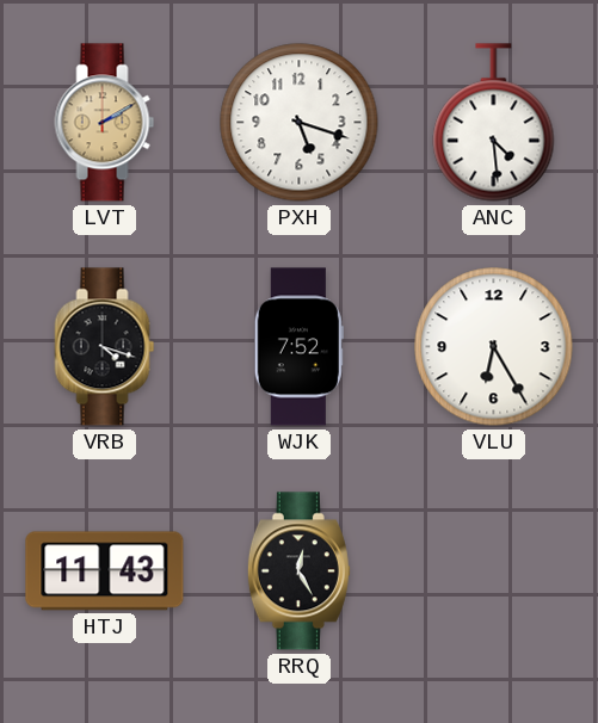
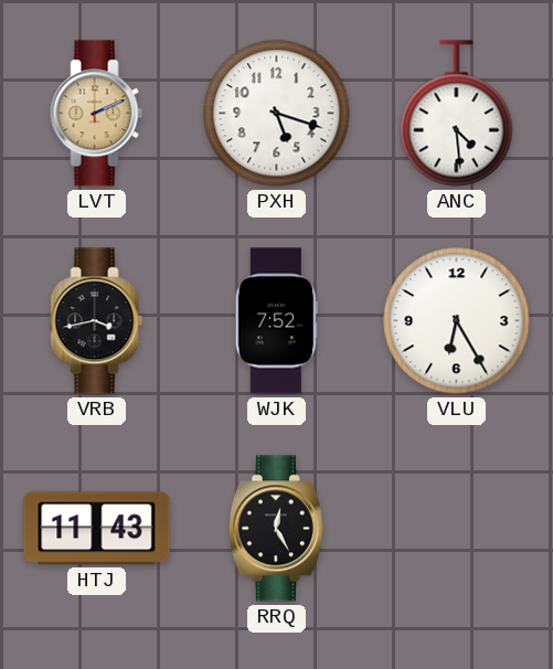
LVT: 2:10 -> 2:11 (97, 114)
VRB: 4:18 -> 3:43 (97, 321)
